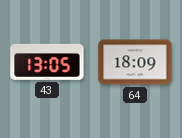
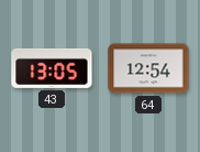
64: 18:09 -> 12:54 (148, 68)
